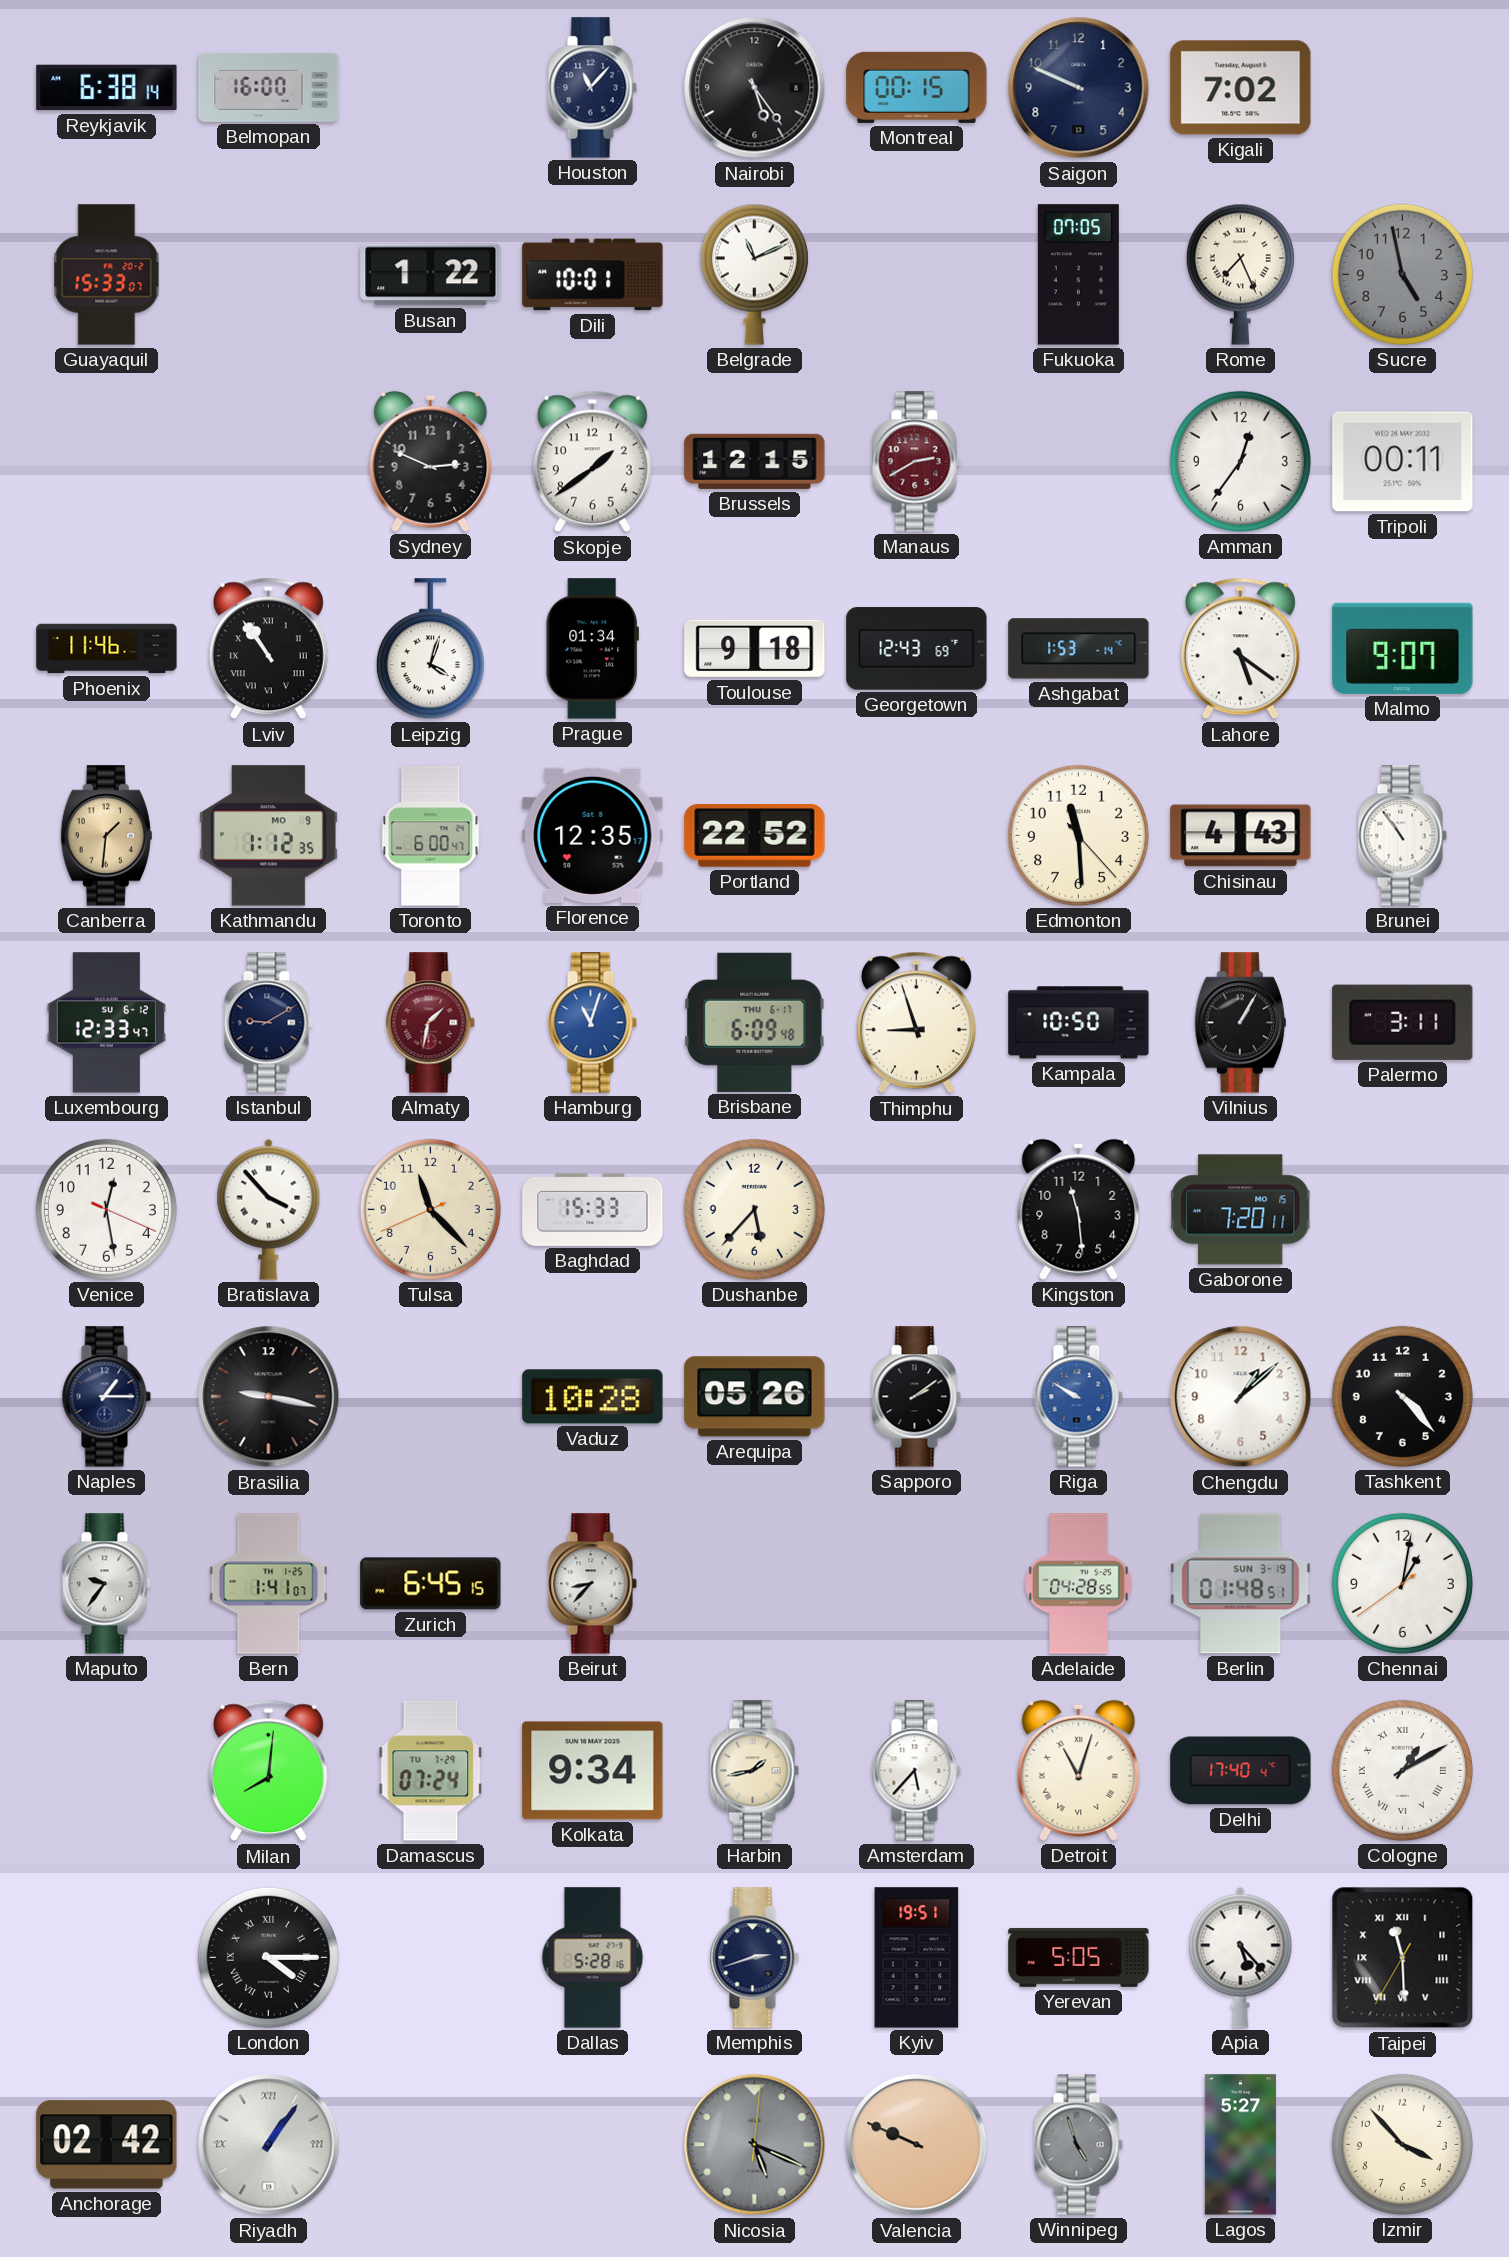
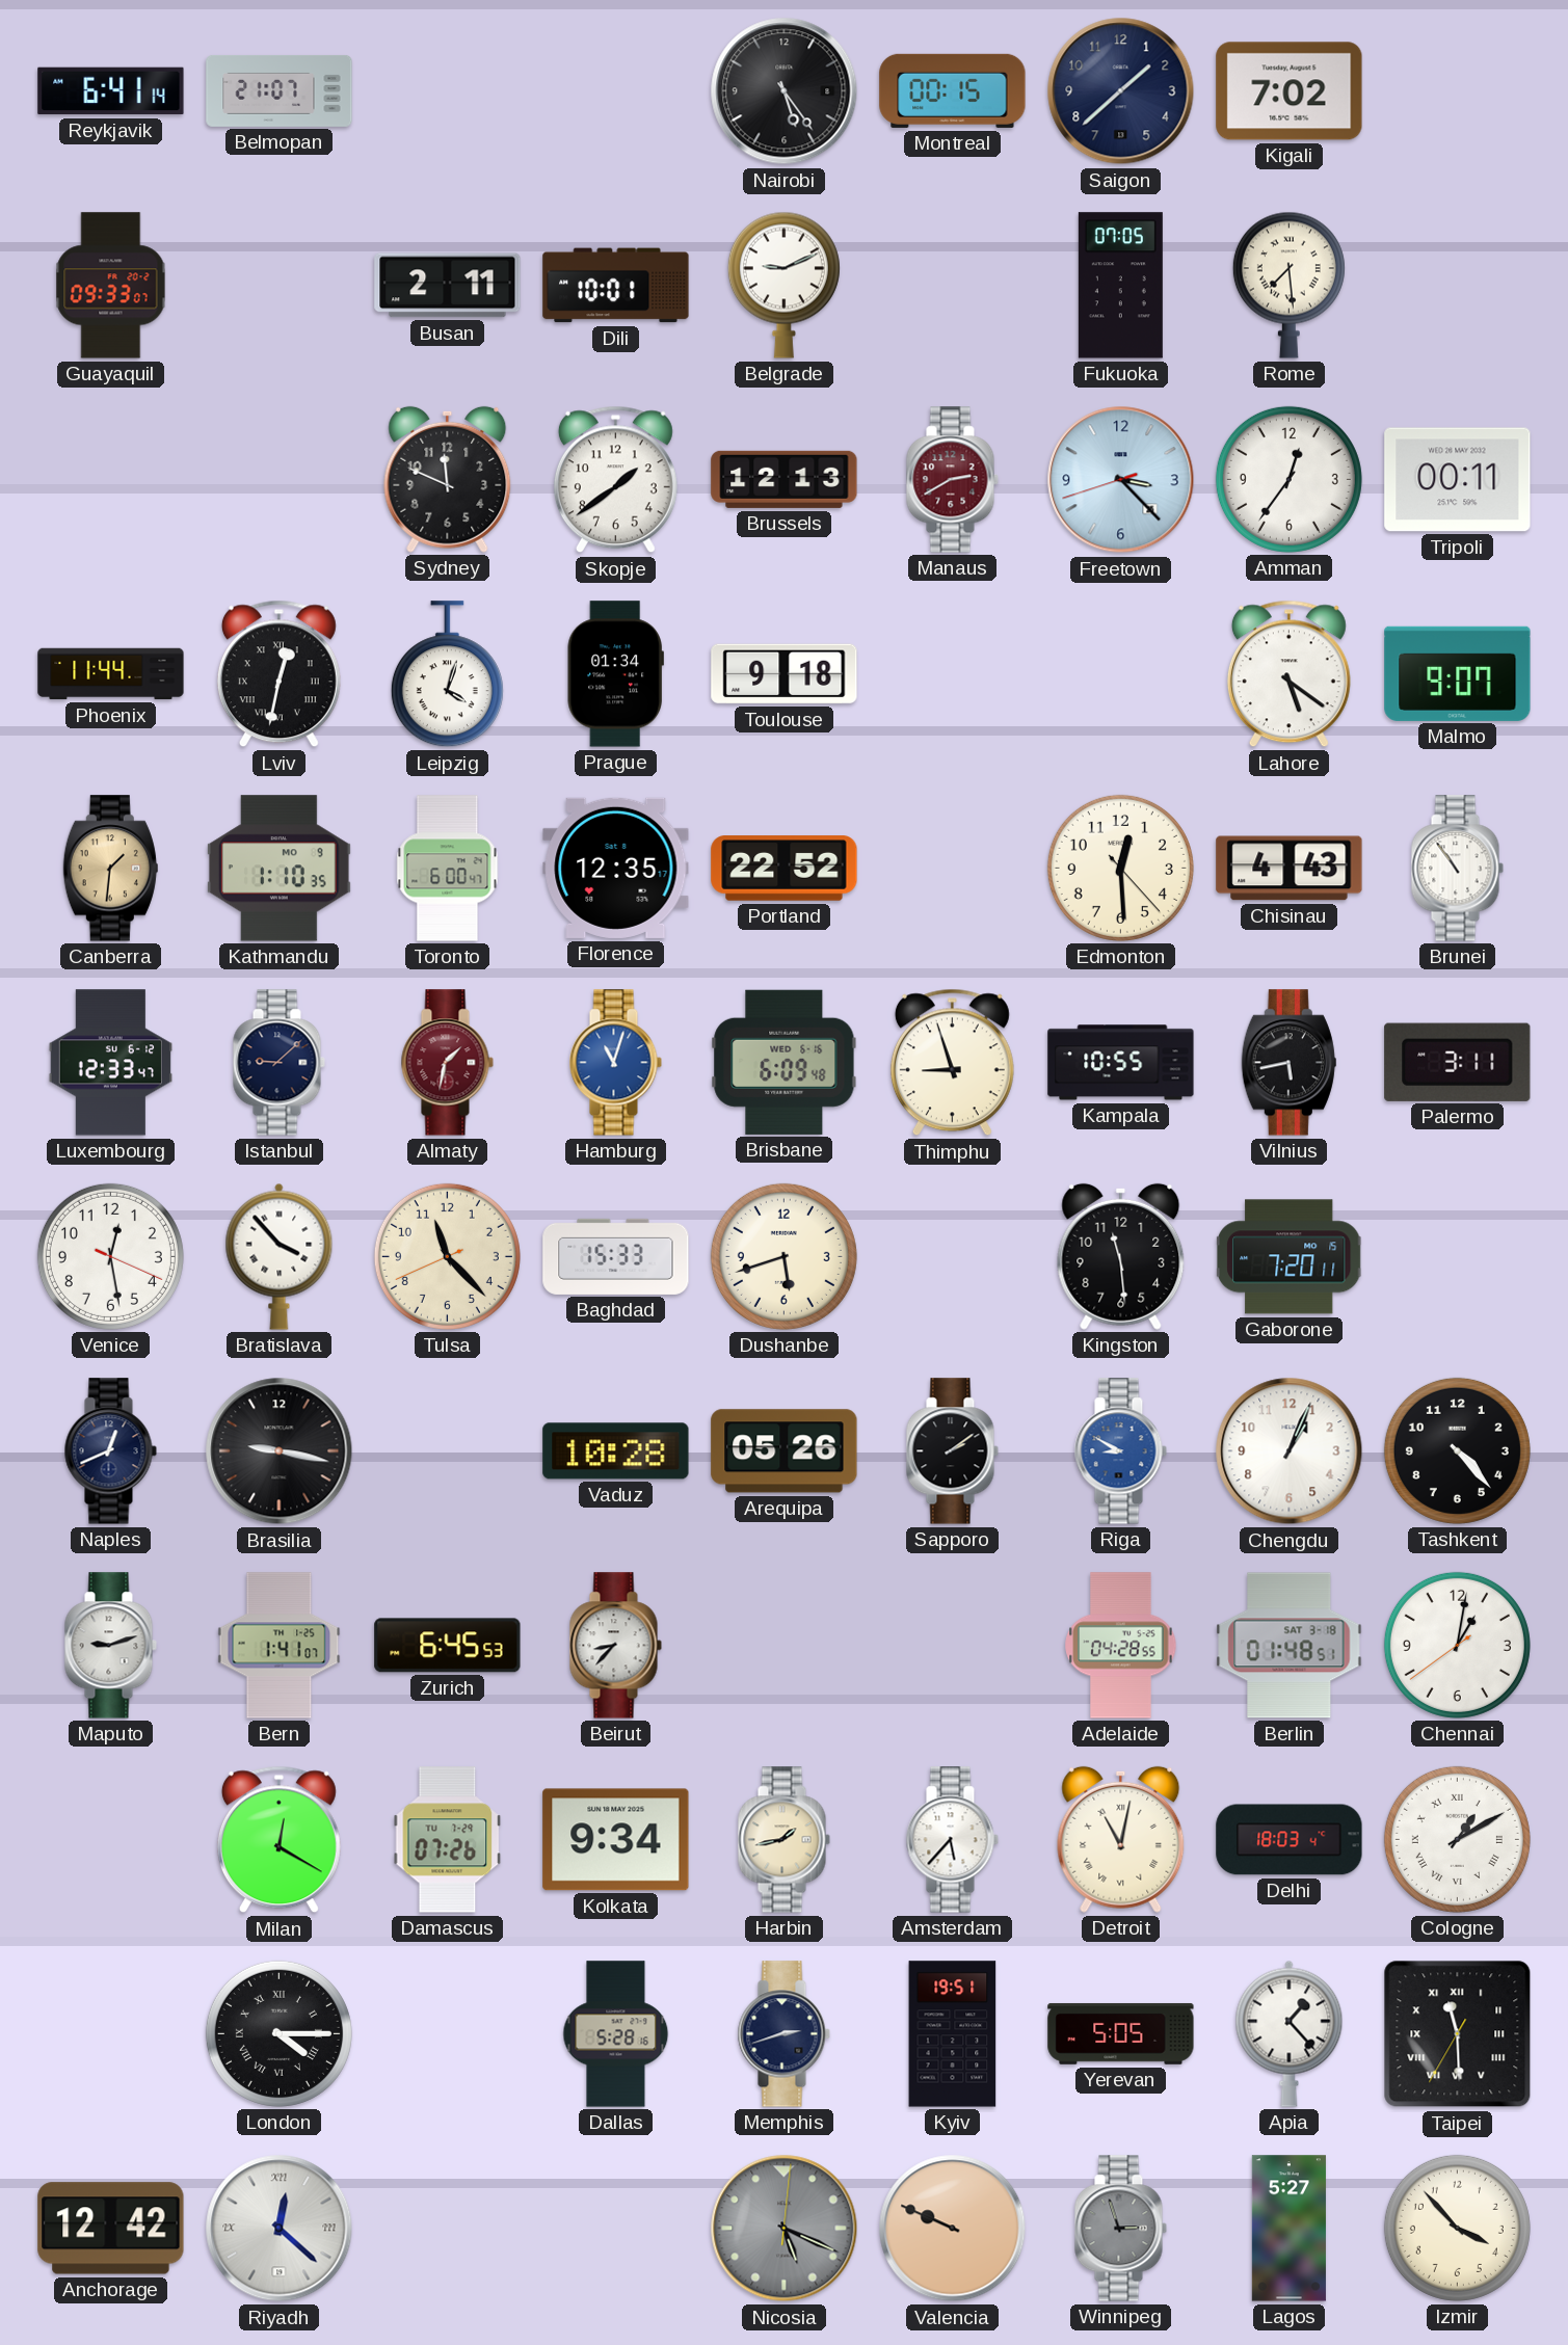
Reykjavik: 6:38 -> 6:41 (111, 91)
Belmopan: 16:00 -> 21:07 (280, 90)
Houston: 11:07 -> none (592, 88)
Saigon: 9:49 -> 1:38 (1121, 91)
Guayaquil: 15:33 -> 09:33 (111, 286)
Busan: 1:22 -> 2:11 (448, 286)
Belgrade: 11:11 -> 9:11 (783, 285)
Rome: 7:26 -> 7:29 (1288, 285)
Sucre: 4:58 -> none (1402, 274)
Sydney: 2:49 -> 11:49 (448, 479)
Brussels: 12:15 -> 12:13 (785, 479)
Freetown: none -> 3:22 (1121, 480)
Phoenix: 11:46 -> 11:44 (111, 674)
Lviv: 10:54 -> 12:32 (278, 674)
Georgetown: 12:43 -> none (917, 649)
Ashgabat: 1:53 -> none (1079, 649)
Kathmandu: 1:12 -> 1:10 (278, 869)
Edmonton: 11:29 -> 12:29 (1120, 868)
Istanbul: 9:10 -> 9:08 (278, 1063)
Brisbane date: THU 6-17 -> WED 6-16 (785, 1062)
Kampala: 10:50 -> 10:55 (1121, 1063)
Vilnius: 1:05 -> 5:43 (1288, 1063)
Dushanbe: 5:37 -> 5:42 (783, 1256)
Naples: 1:15 -> 12:41 (110, 1451)
Riga: 9:50 -> 8:50 (1120, 1451)
Chengdu: 1:08 -> 1:04 (1290, 1451)
Maputo: 9:36 -> 9:12 (110, 1646)
Zurich: 6:45:15 -> 6:45:53 (448, 1646)
Berlin date: SUN 3-19 -> SAT 3-18 (1290, 1646)
Milan: 8:01 -> 12:20 (278, 1840)
Damascus: 07:24 -> 07:26 (448, 1840)
Detroit: 11:03 -> 11:02 (1121, 1839)
Delhi: 17:40 -> 18:03 (1290, 1840)
Apia: 5:23 -> 1:23 (1290, 2033)
Anchorage: 02:42 -> 12:42 (111, 2229)
Riyadh: 1:06 -> 12:22 (280, 2229)
Winnipeg: 4:57 -> 2:57 (1120, 2229)
